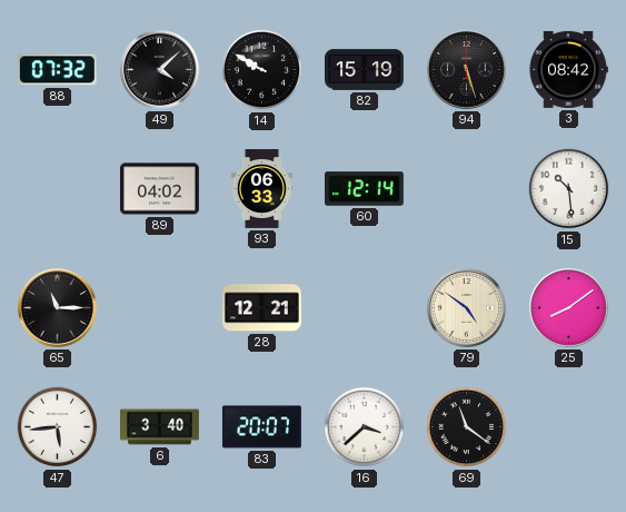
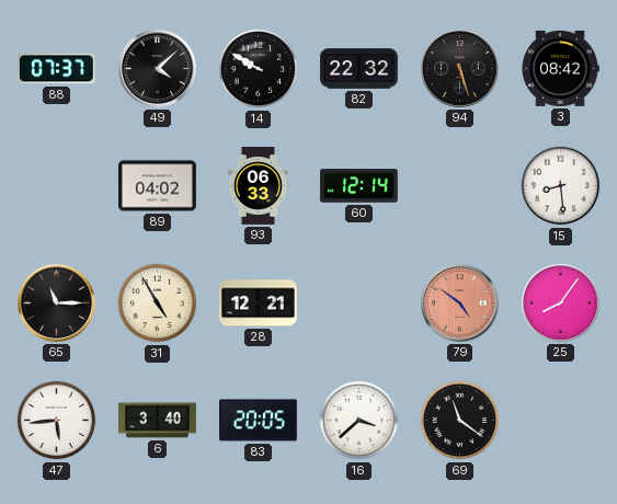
88: 07:32 -> 07:37 (56, 69)
82: 15:19 -> 22:32 (359, 69)
15: 10:29 -> 8:29 (561, 186)
31: none -> 4:55 (158, 303)
79 dial: cream -> salmon (460, 303)
25: 8:09 -> 8:06 (561, 303)
83: 20:07 -> 20:05 (258, 421)
